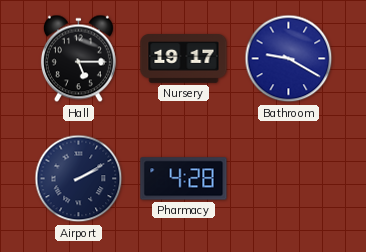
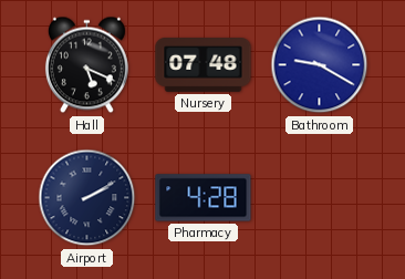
Hall: 5:15 -> 5:19 (86, 65)
Nursery: 19:17 -> 07:48 (204, 65)
